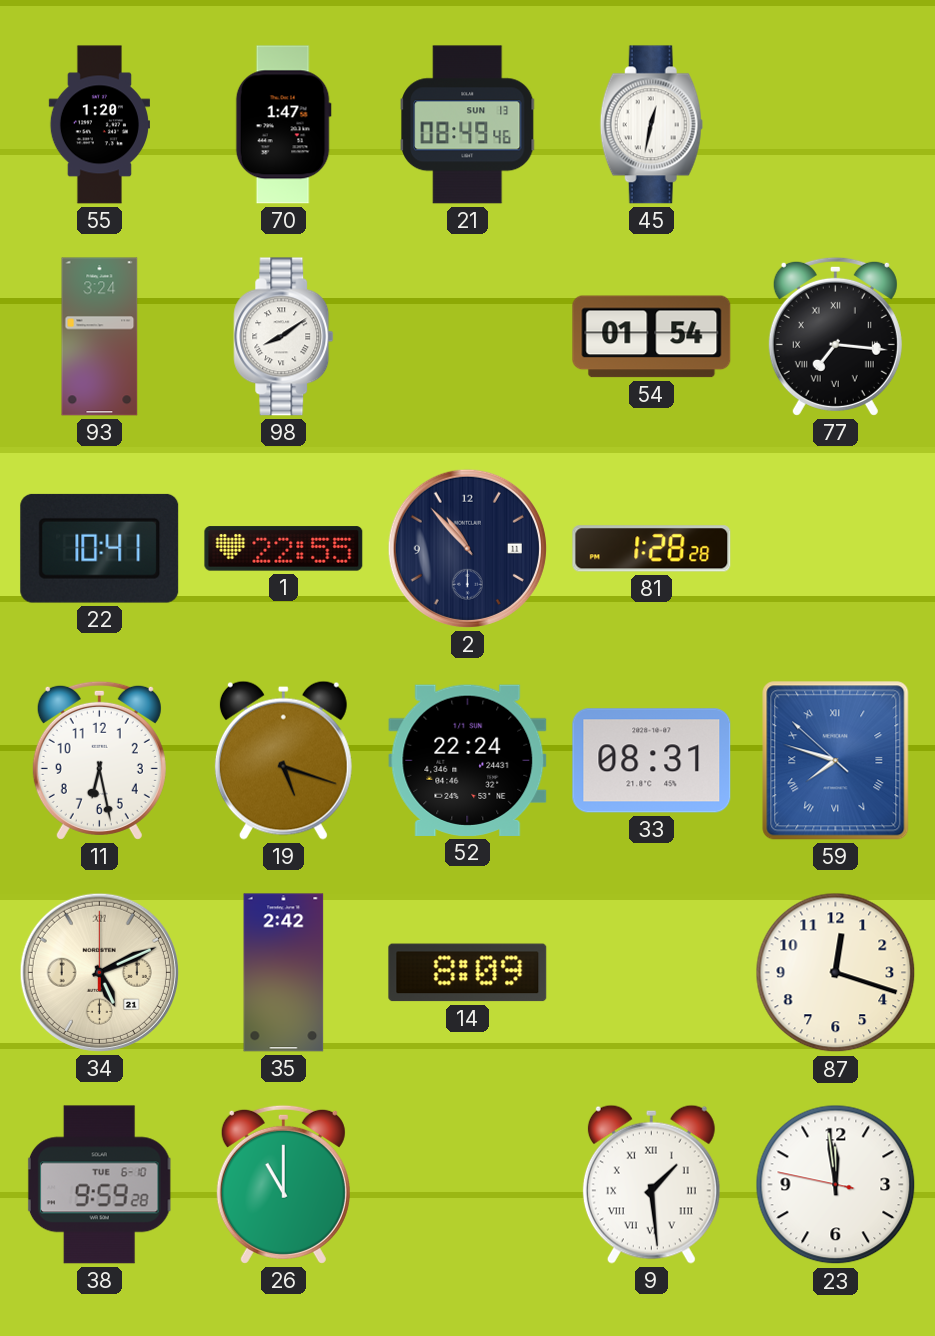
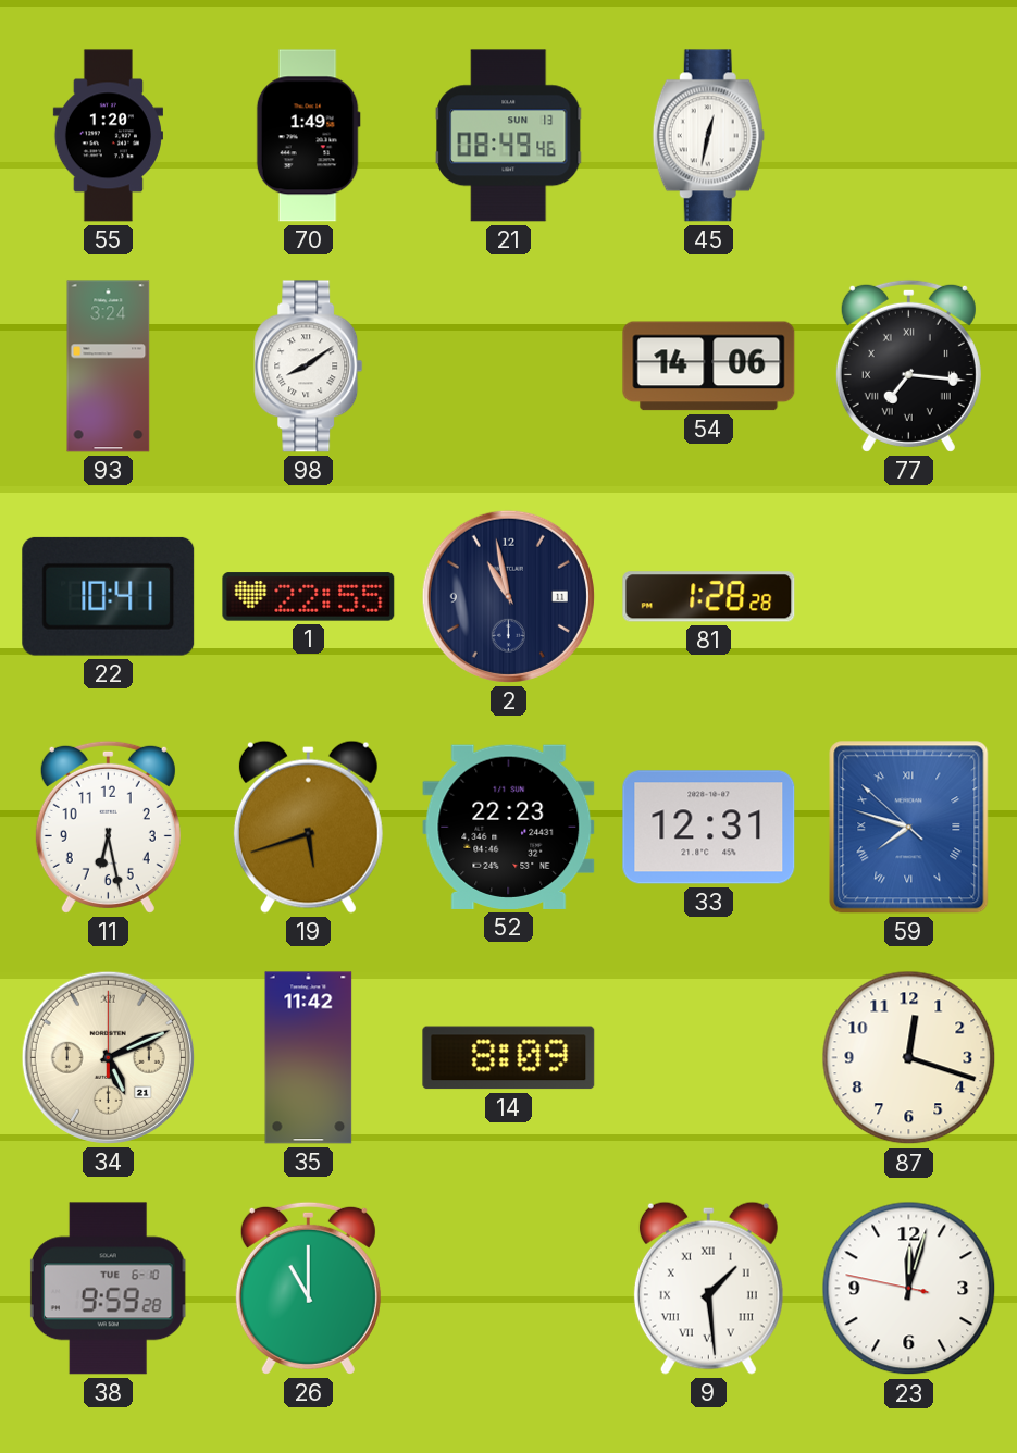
70: 1:47 -> 1:49 (308, 136)
54: 01:54 -> 14:06 (709, 367)
2: 10:53 -> 10:58 (508, 596)
19: 5:18 -> 5:42 (308, 827)
52: 22:24 -> 22:23 (509, 827)
33: 08:31 -> 12:31 (709, 828)
35: 2:42 -> 11:42 (309, 1058)
23: 11:58 -> 12:02 (909, 1289)
